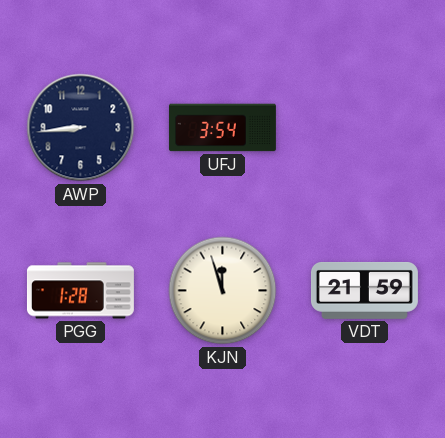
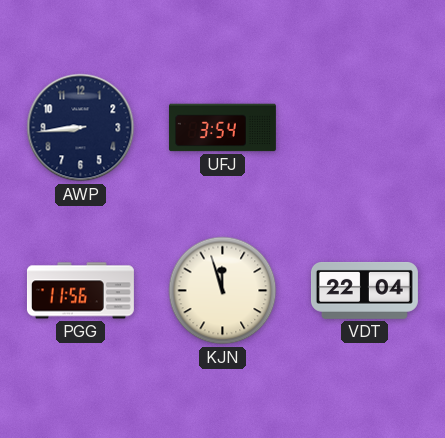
PGG: 1:28 -> 11:56 (80, 291)
VDT: 21:59 -> 22:04 (364, 290)
